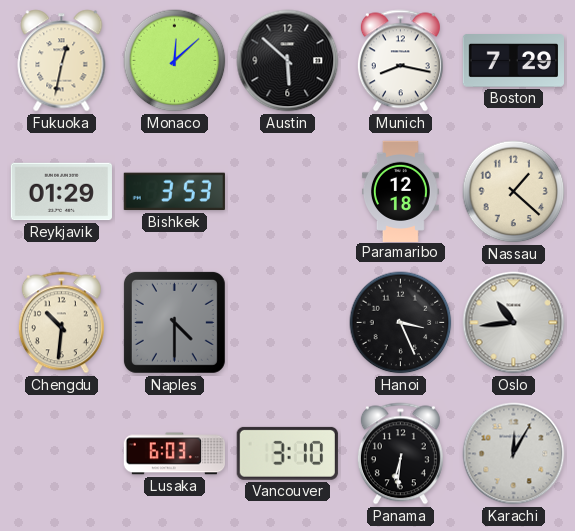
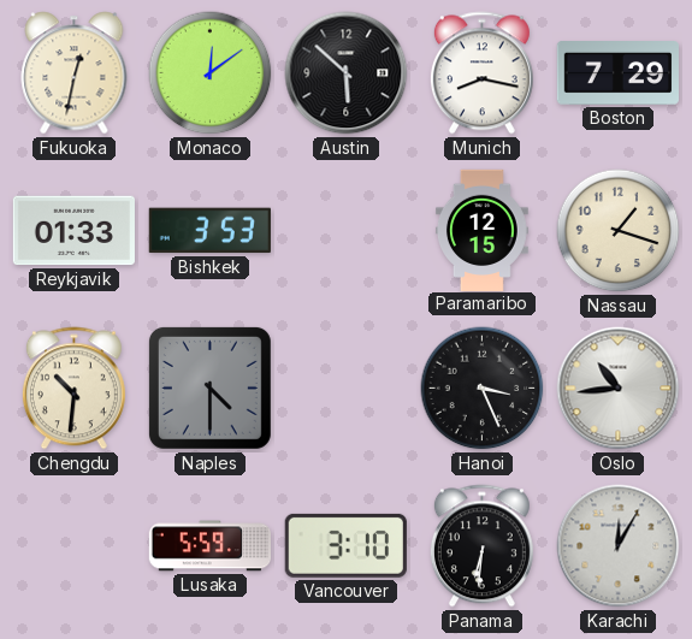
Monaco: 12:08 -> 12:09 (211, 73)
Reykjavik: 01:29 -> 01:33 (73, 231)
Paramaribo: 12:18 -> 12:15 (481, 230)
Nassau: 1:22 -> 1:18 (619, 231)
Lusaka: 6:03 -> 5:59 (209, 546)
